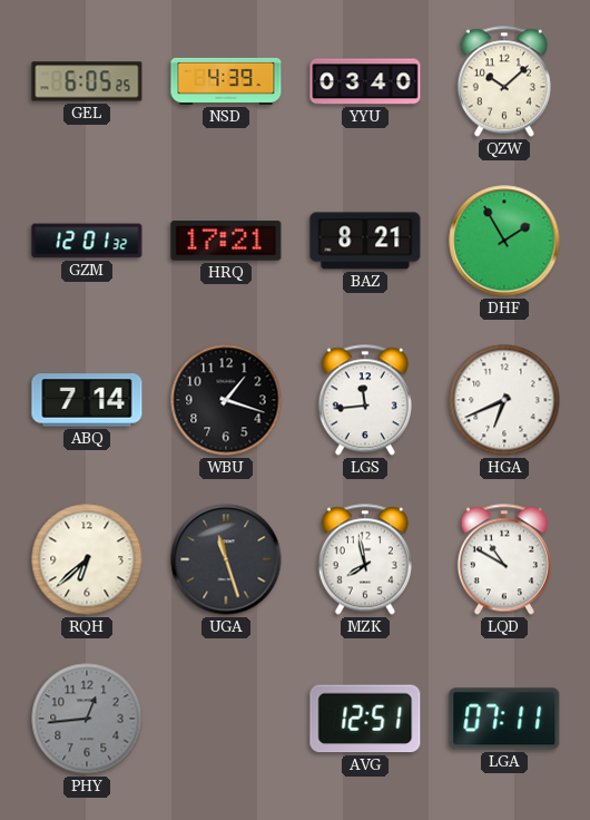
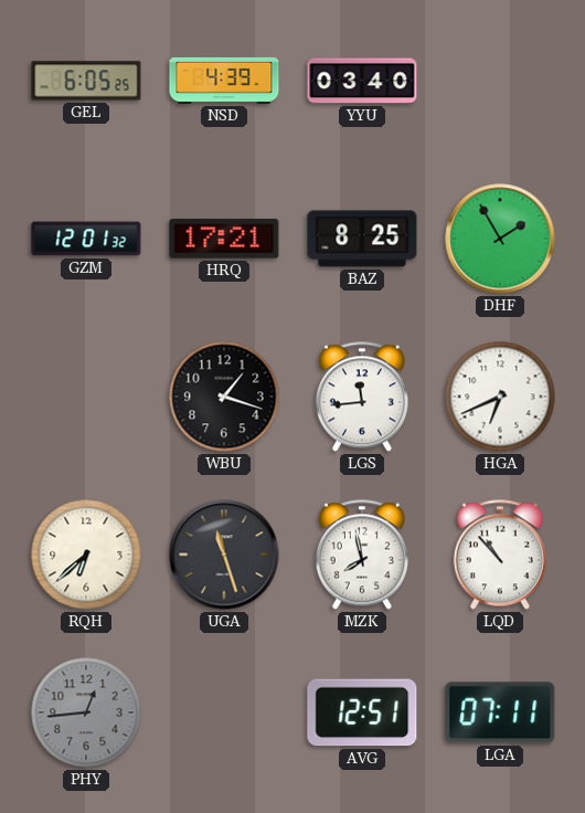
QZW: 10:08 -> none (504, 81)
BAZ: 8:21 -> 8:25 (362, 239)
ABQ: 7:14 -> none (87, 400)
LQD: 10:50 -> 10:53 (500, 555)
